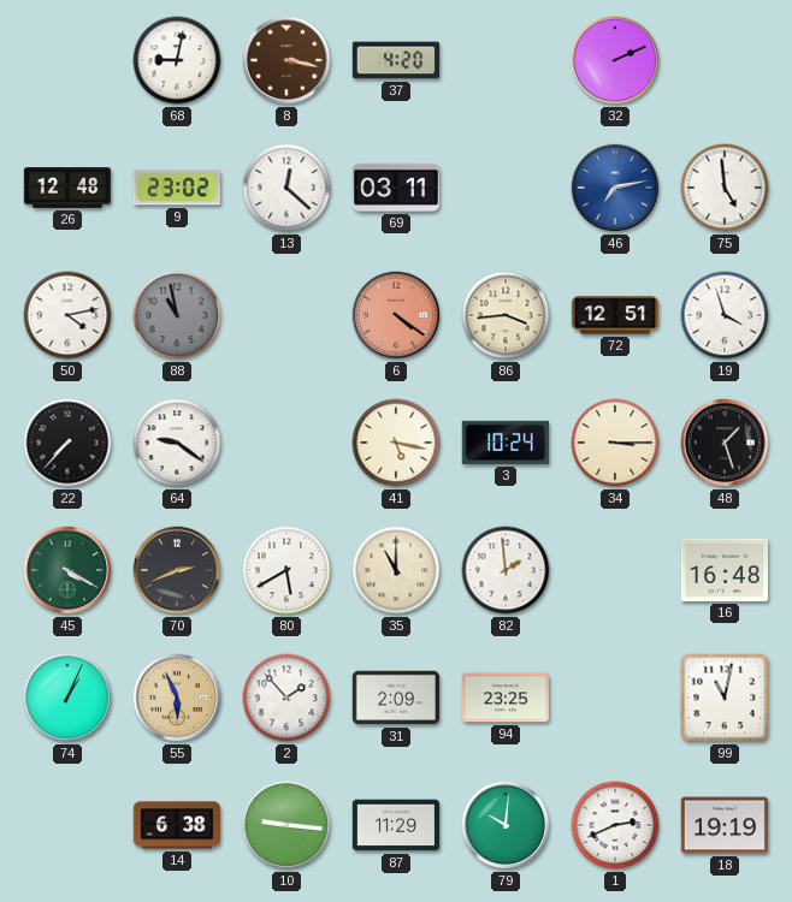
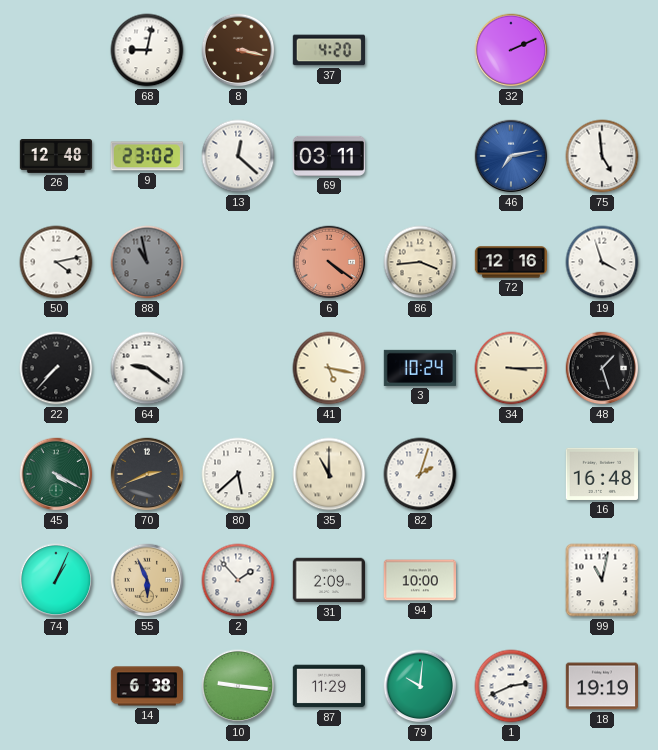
72: 12:51 -> 12:16 (511, 262)
80: 5:40 -> 5:38 (238, 474)
82: 1:59 -> 2:03 (420, 474)
94: 23:25 -> 10:00 (419, 580)
